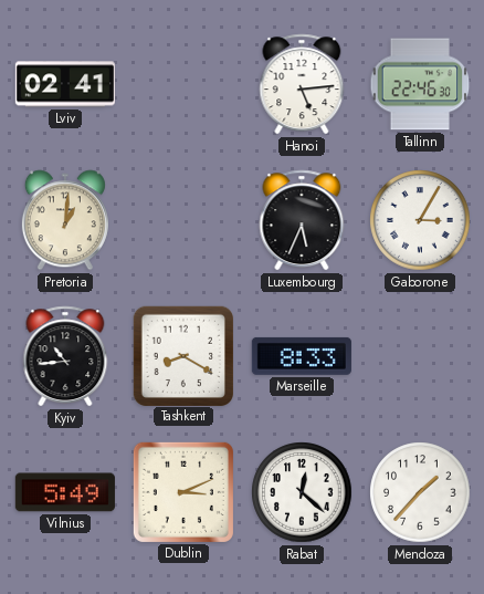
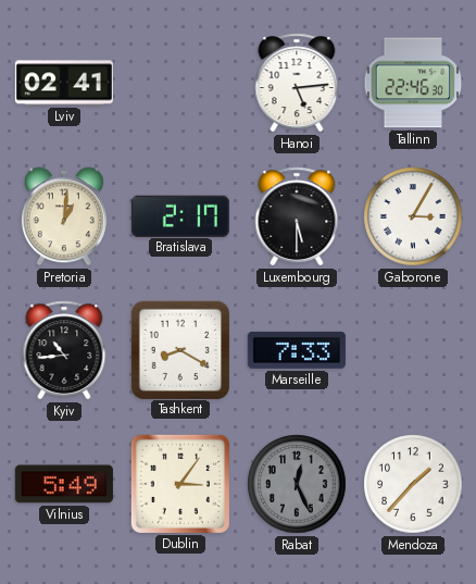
Bratislava: none -> 2:17 (180, 215)
Luxembourg: 5:34 -> 5:30 (297, 216)
Marseille: 8:33 -> 7:33 (297, 350)
Dublin: 3:11 -> 3:06 (180, 484)
Rabat: 12:22 -> 12:26 (297, 484)
Rabat dial: white -> grey (297, 484)
